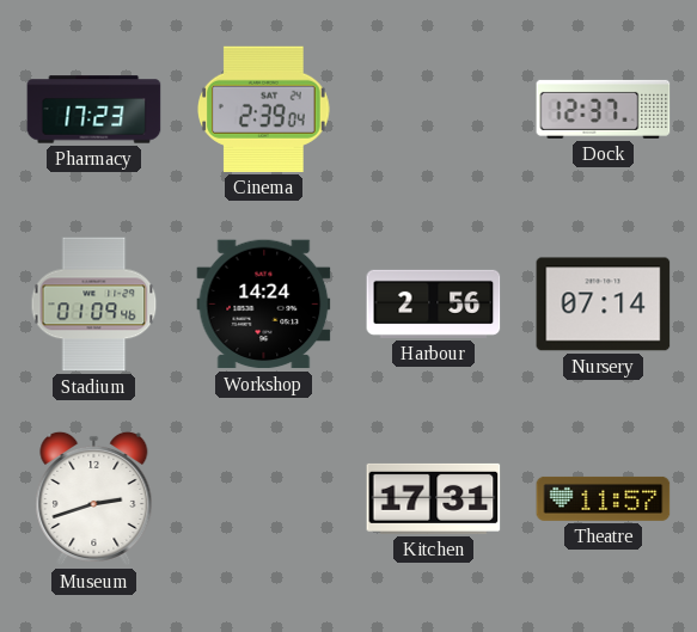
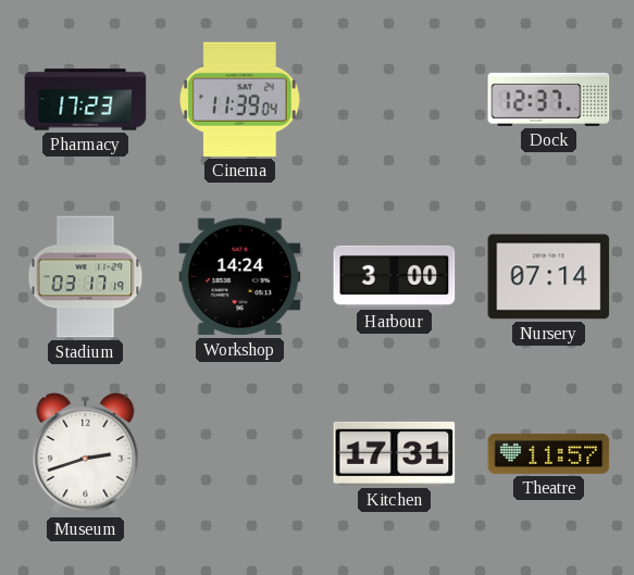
Cinema: 2:39 -> 11:39 (240, 99)
Stadium: 01:09 -> 03:17 (86, 277)
Harbour: 2:56 -> 3:00 (395, 276)
